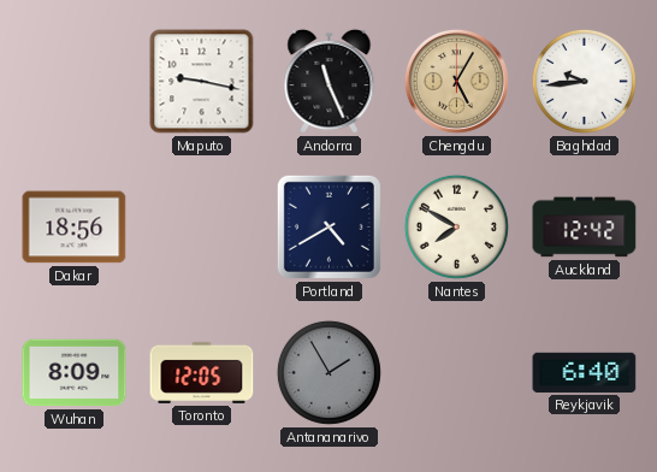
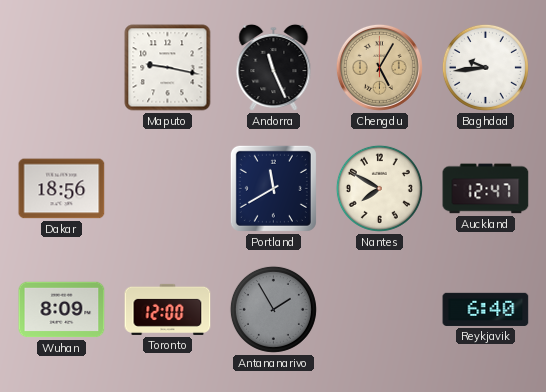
Portland: 4:40 -> 11:40 (273, 188)
Auckland: 12:42 -> 12:47 (486, 189)
Toronto: 12:05 -> 12:00 (168, 309)
